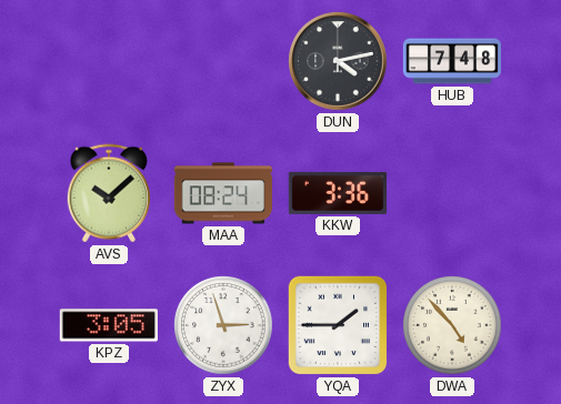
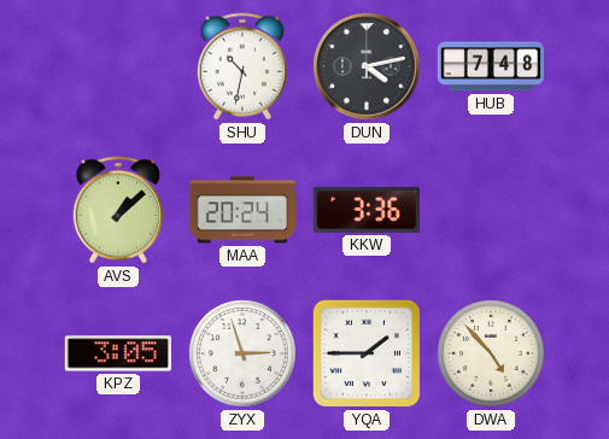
SHU: none -> 10:32 (241, 66)
AVS: 10:08 -> 1:08 (117, 210)
MAA: 08:24 -> 20:24 (241, 210)
